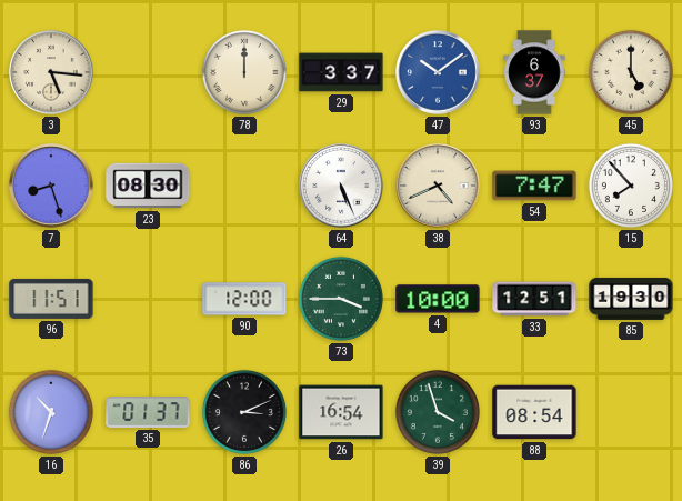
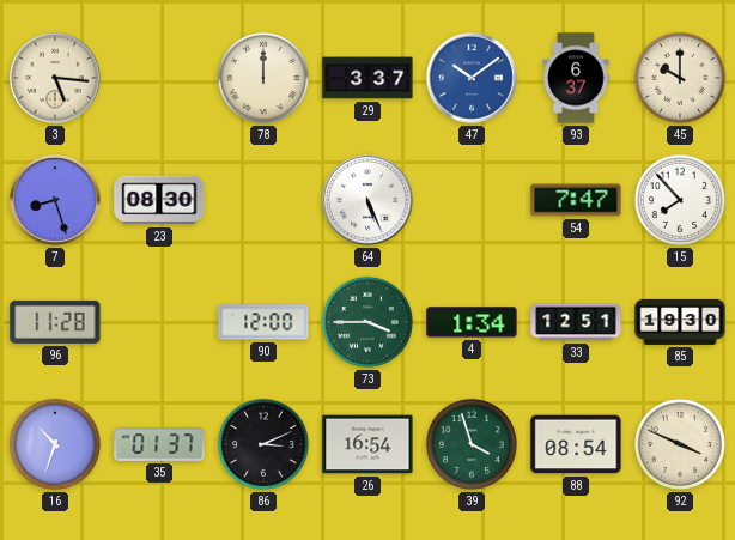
45: 5:00 -> 10:00 (680, 78)
38: 4:41 -> none (438, 186)
96: 11:51 -> 11:28 (55, 322)
4: 10:00 -> 1:34 (472, 322)
92: none -> 3:49 (680, 444)
